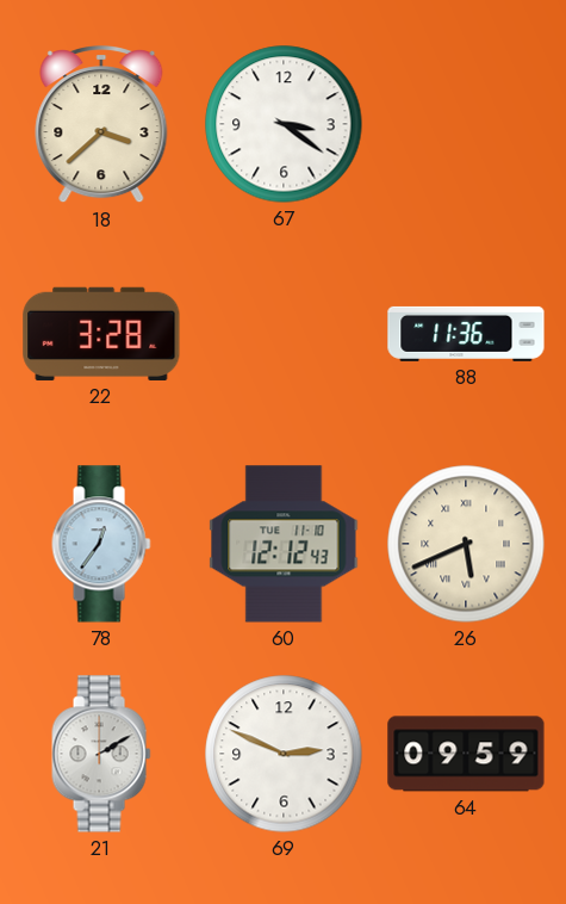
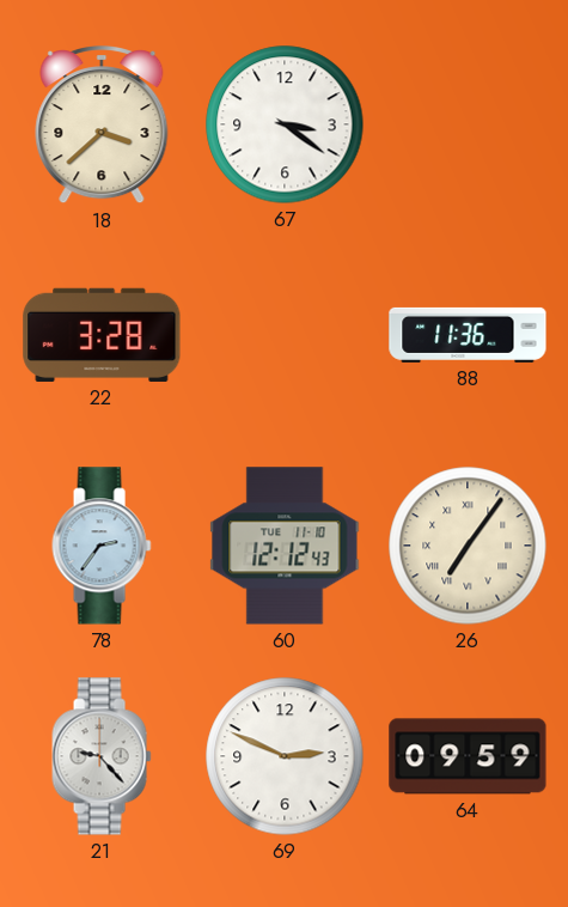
78: 12:36 -> 2:36 (102, 546)
26: 5:41 -> 7:06 (468, 546)
21: 2:10 -> 9:23 (102, 756)
